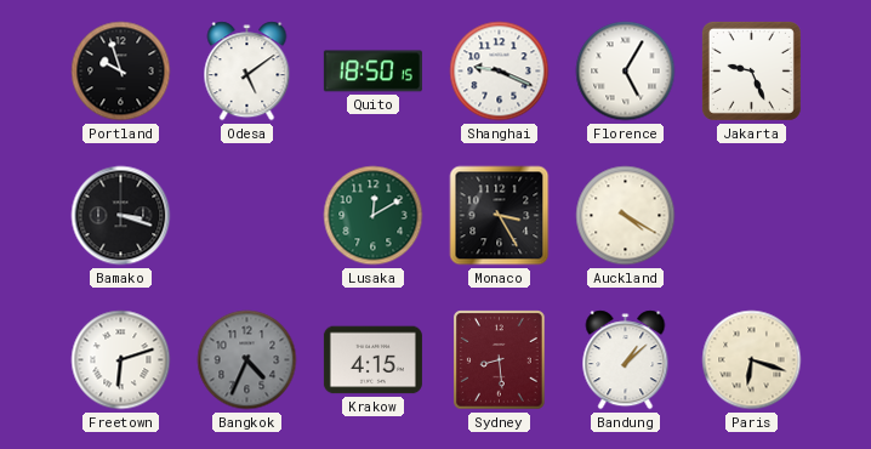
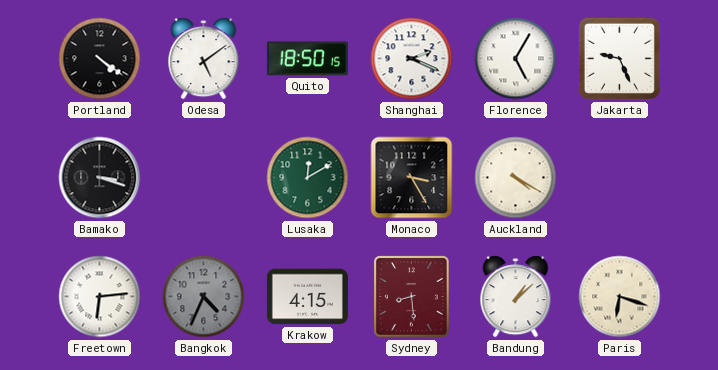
Portland: 9:57 -> 4:21 (100, 59)
Shanghai: 9:19 -> 2:19 (412, 59)
Freetown: 6:12 -> 6:14 (100, 297)
